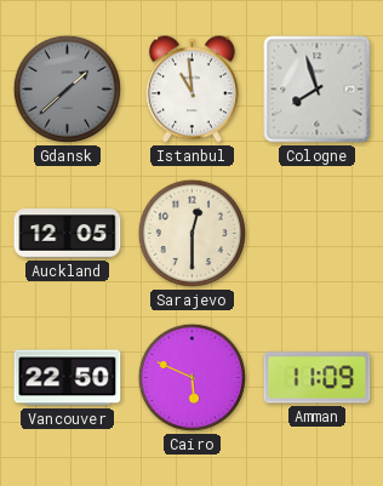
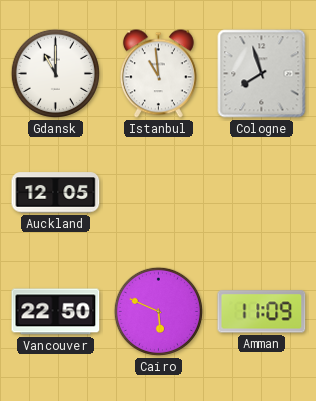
Gdansk: 1:38 -> 11:00 (55, 73)
Gdansk dial: grey -> white (55, 73)
Sarajevo: 12:30 -> none (191, 233)
